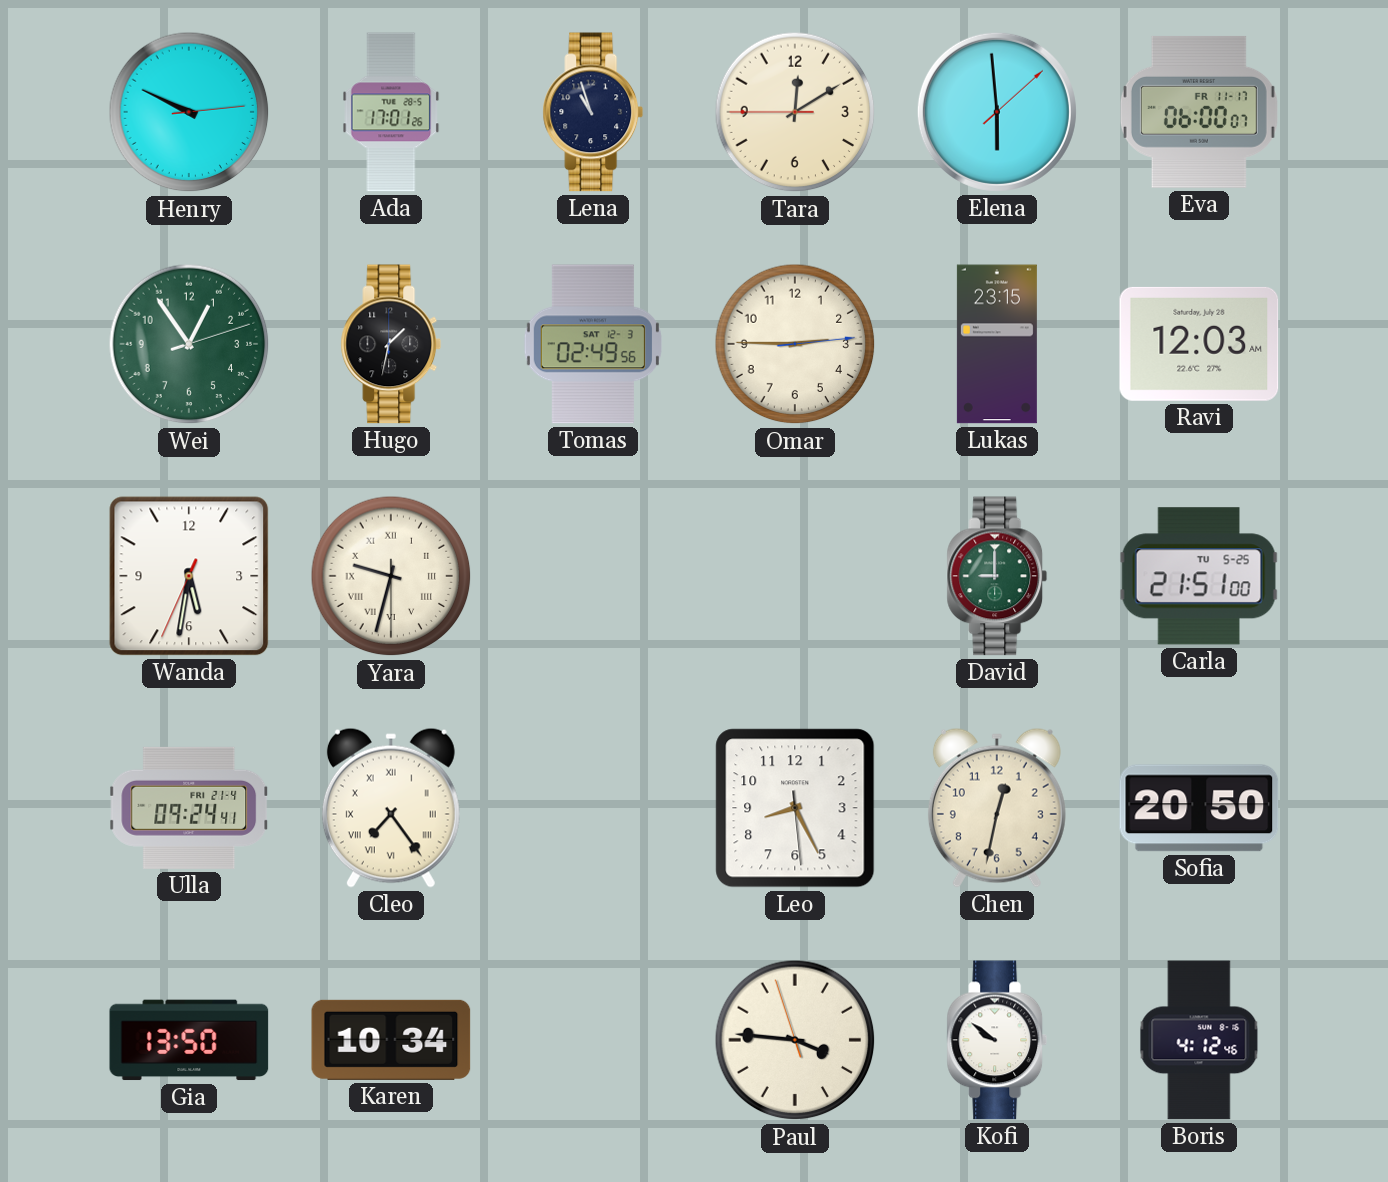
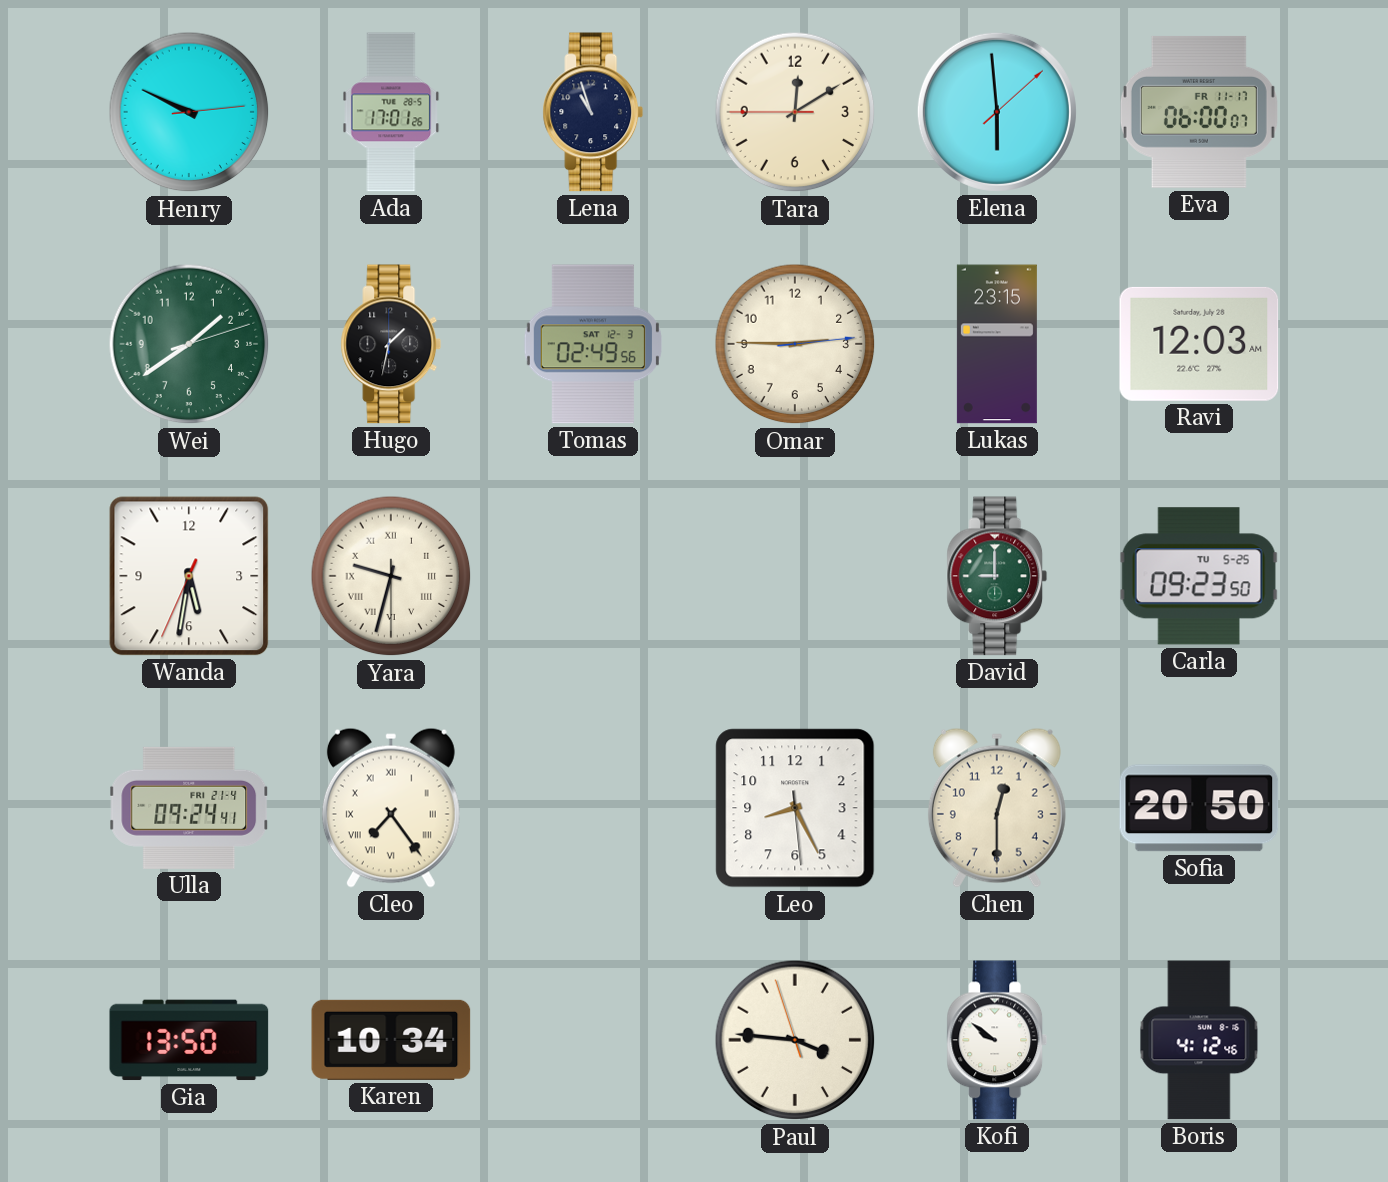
Wei: 12:54 -> 1:39 (189, 344)
Carla: 21:51 -> 09:23 (1199, 576)
Chen: 12:32 -> 12:30 (997, 808)
